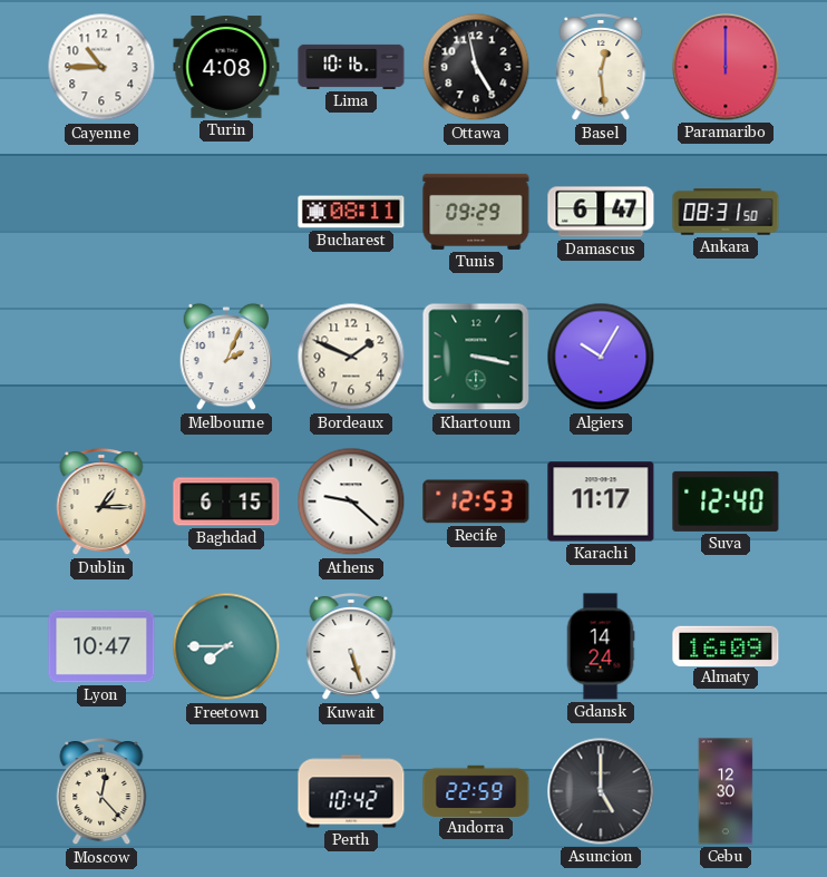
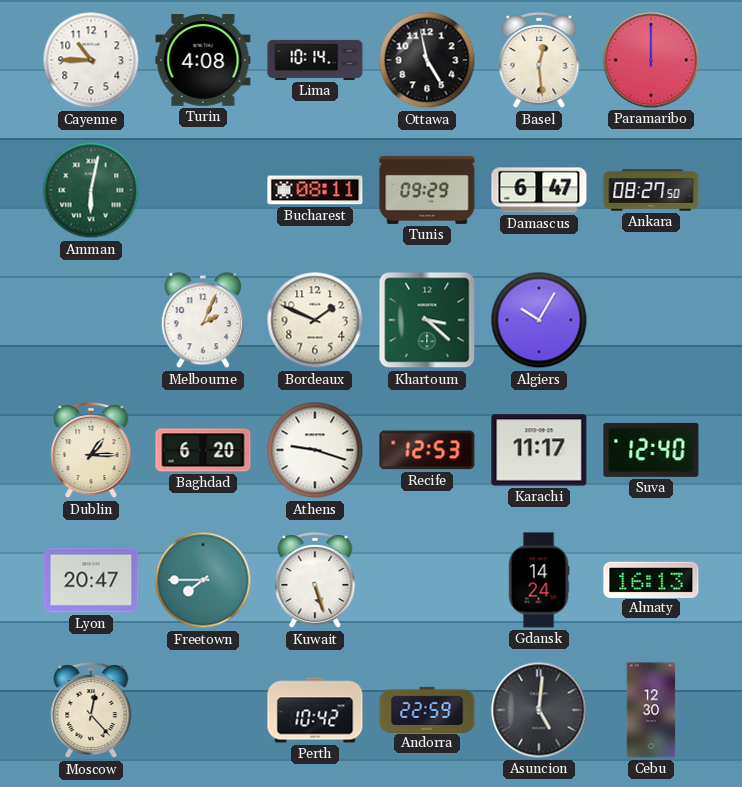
Lima: 10:16 -> 10:14 (315, 60)
Amman: none -> 6:02 (91, 190)
Ankara: 08:31 -> 08:27 (651, 190)
Khartoum: 3:17 -> 3:22 (427, 320)
Baghdad: 6:15 -> 6:20 (203, 450)
Athens: 9:22 -> 9:18 (315, 450)
Lyon: 10:47 -> 20:47 (91, 580)
Almaty: 16:09 -> 16:13 (651, 579)
Asuncion: 5:00 -> 5:01 (539, 710)
